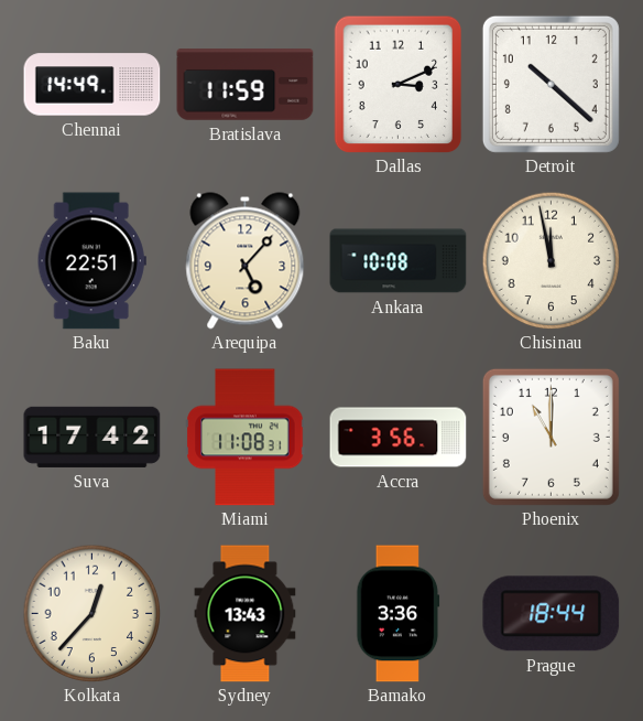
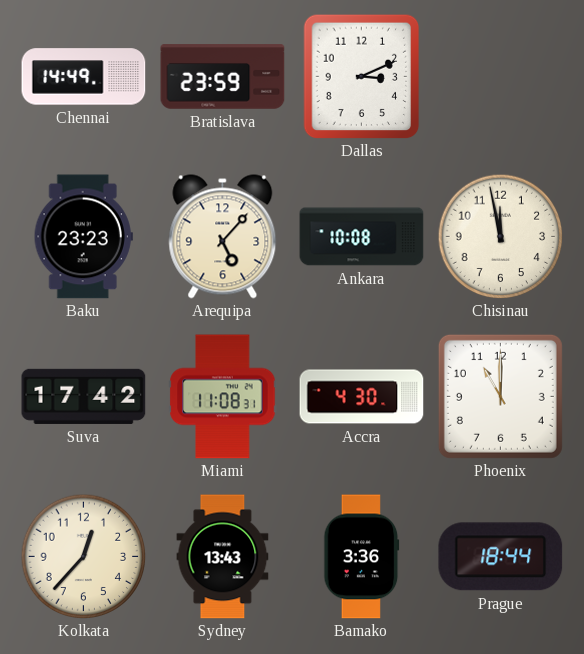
Bratislava: 11:59 -> 23:59 (223, 77)
Detroit: 10:22 -> none (551, 84)
Baku: 22:51 -> 23:23 (83, 237)
Accra: 3:56 -> 4:30 (362, 397)
